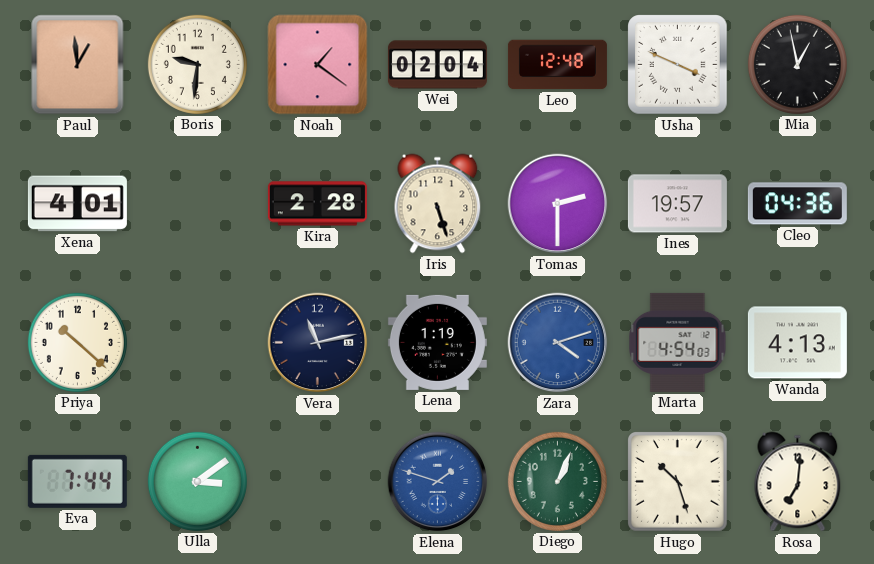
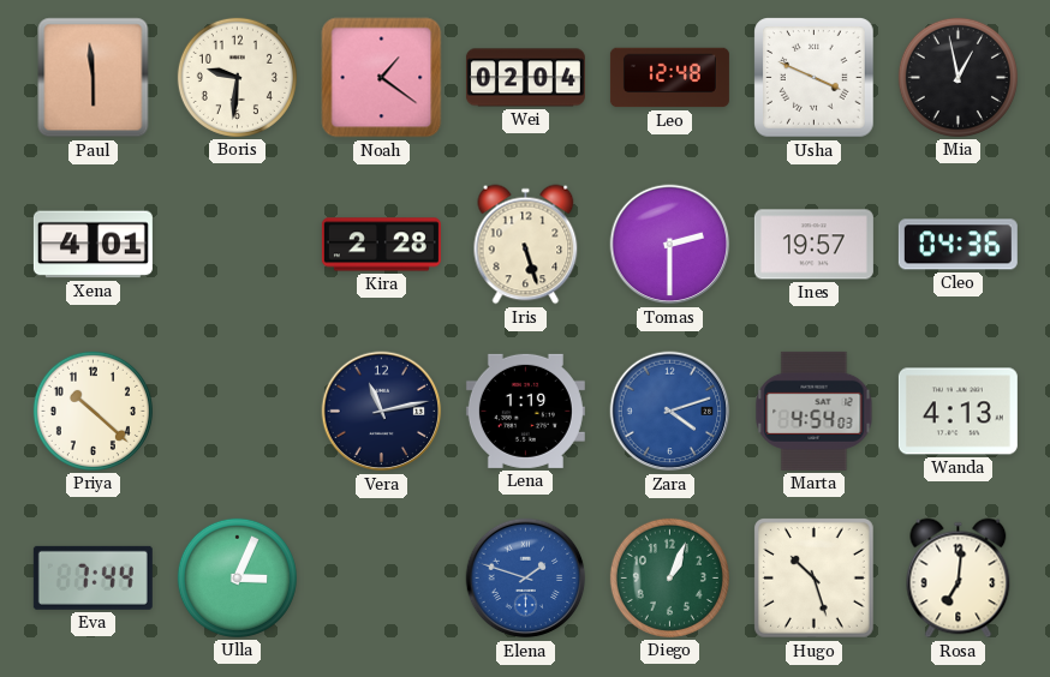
Paul: 12:59 -> 5:59 (94, 78)
Ulla: 3:09 -> 3:04 (237, 577)
